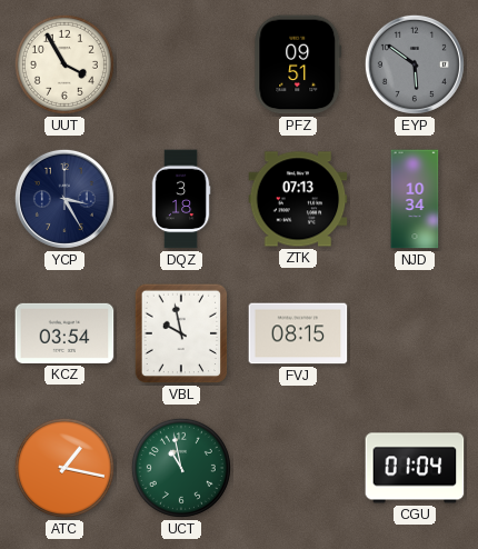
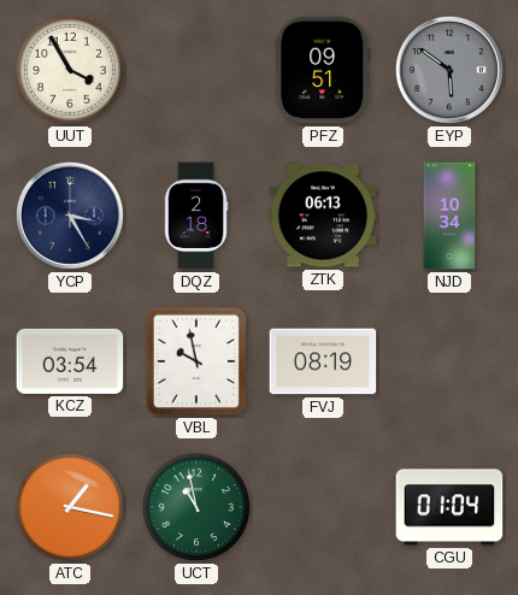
DQZ: 3:18 -> 2:18 (196, 216)
ZTK: 07:13 -> 06:13 (323, 216)
FVJ: 08:15 -> 08:19 (323, 361)
